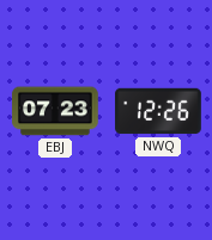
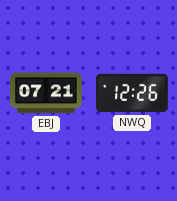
EBJ: 07:23 -> 07:21 (46, 93)
